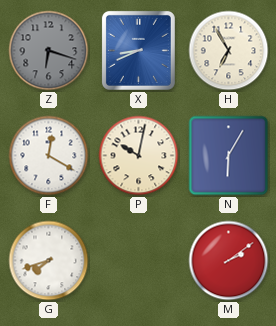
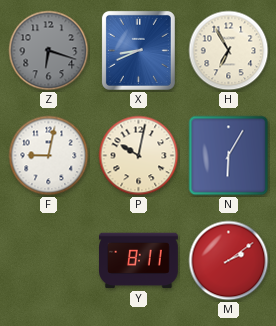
F: 12:20 -> 9:02 (49, 156)
G: 7:42 -> none (49, 261)
Y: none -> 8:11 (139, 261)
